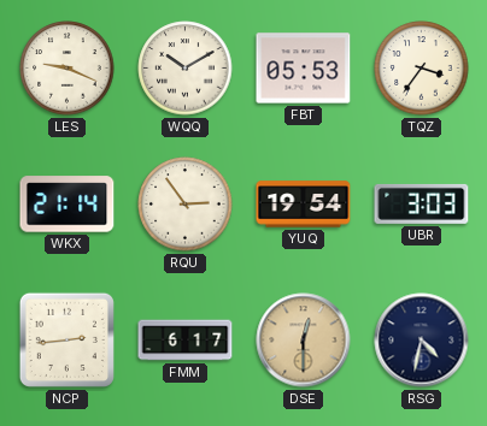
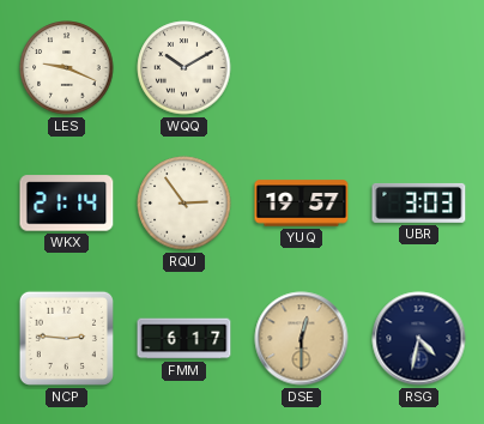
FBT: 05:53 -> none (304, 69)
TQZ: 3:36 -> none (422, 69)
YUQ: 19:54 -> 19:57 (302, 204)
NCP: 2:44 -> 2:46 (66, 338)
